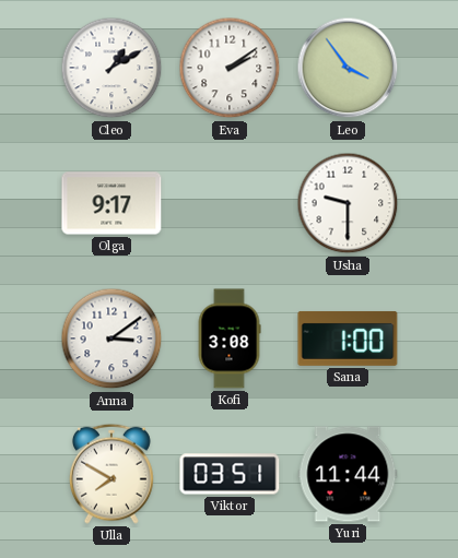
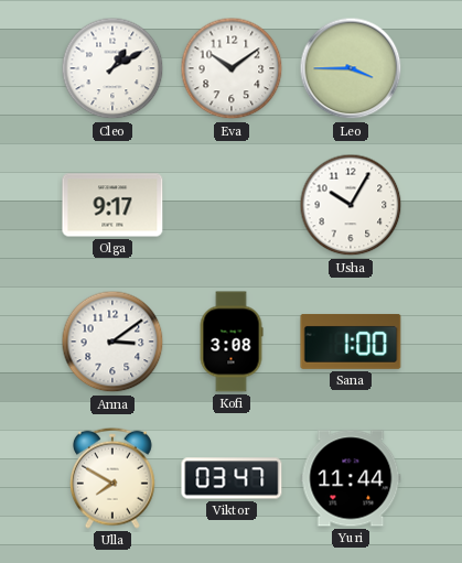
Eva: 2:09 -> 10:09 (232, 68)
Leo: 3:54 -> 3:45 (351, 68)
Usha: 9:30 -> 10:05 (351, 205)
Viktor: 03:51 -> 03:47 (232, 478)
